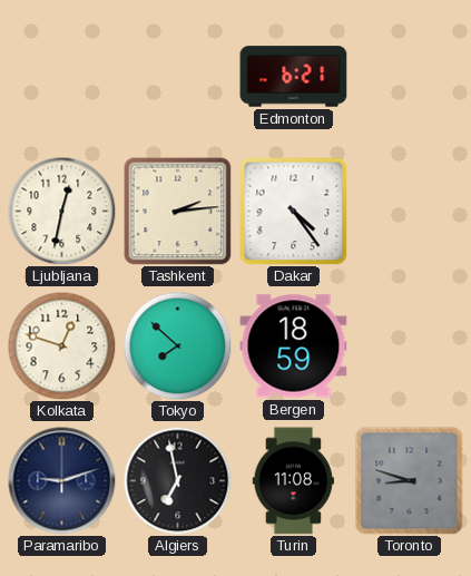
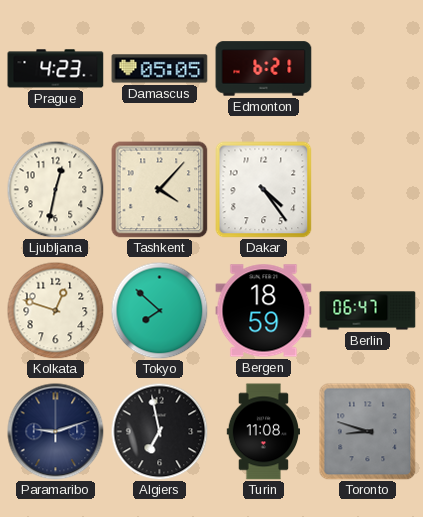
Prague: none -> 4:23 (56, 69)
Damascus: none -> 05:05 (160, 69)
Tashkent: 2:14 -> 4:07 (160, 190)
Berlin: none -> 06:47 (368, 311)
